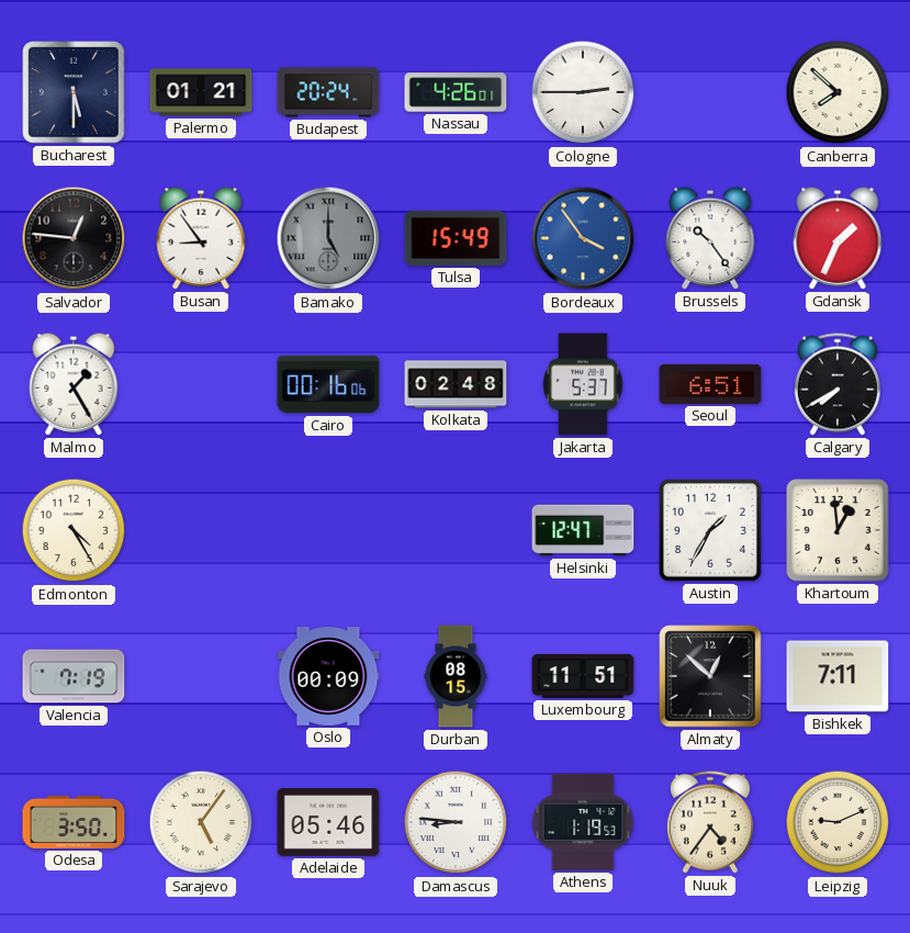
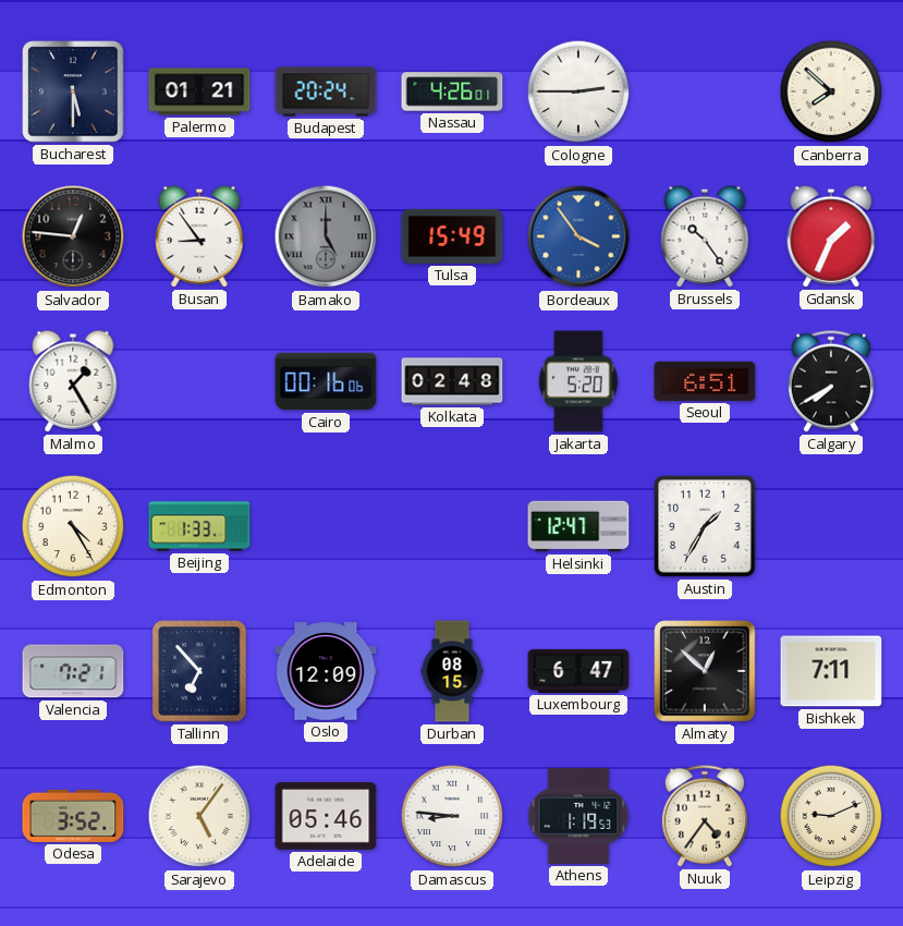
Jakarta: 5:37 -> 5:20 (578, 381)
Beijing: none -> 1:33 (199, 526)
Khartoum: 12:59 -> none (838, 530)
Valencia: 7:19 -> 7:21 (73, 671)
Tallinn: none -> 6:53 (199, 671)
Oslo: 00:09 -> 12:09 (326, 671)
Luxembourg: 11:51 -> 6:47 (578, 671)
Odesa: 3:50 -> 3:52 (73, 816)
